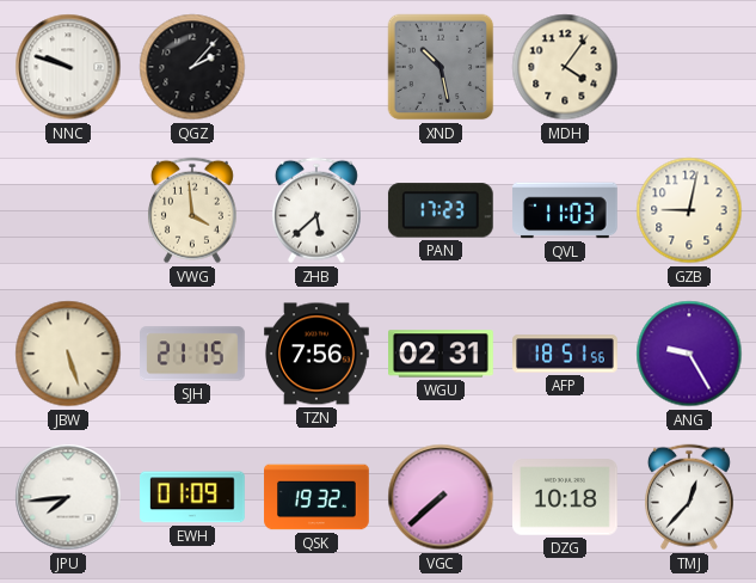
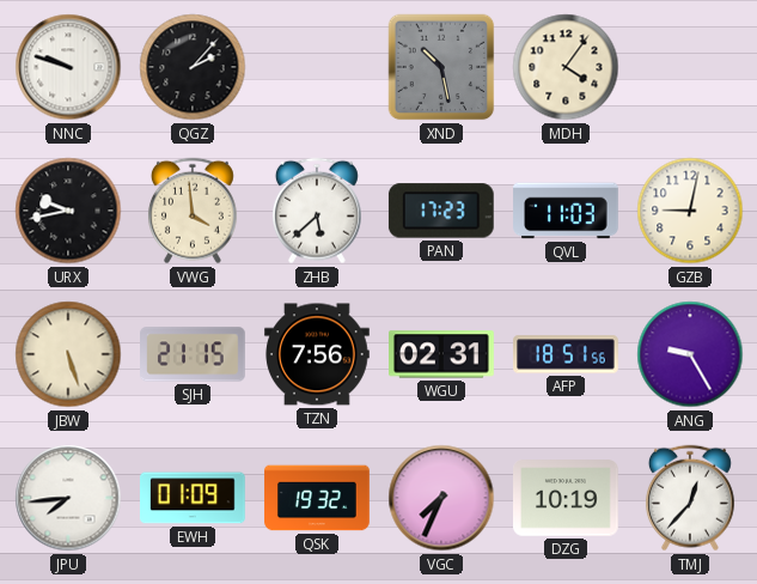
URX: none -> 9:43 (68, 211)
VGC: 7:38 -> 7:34 (441, 498)
DZG: 10:18 -> 10:19 (567, 498)
